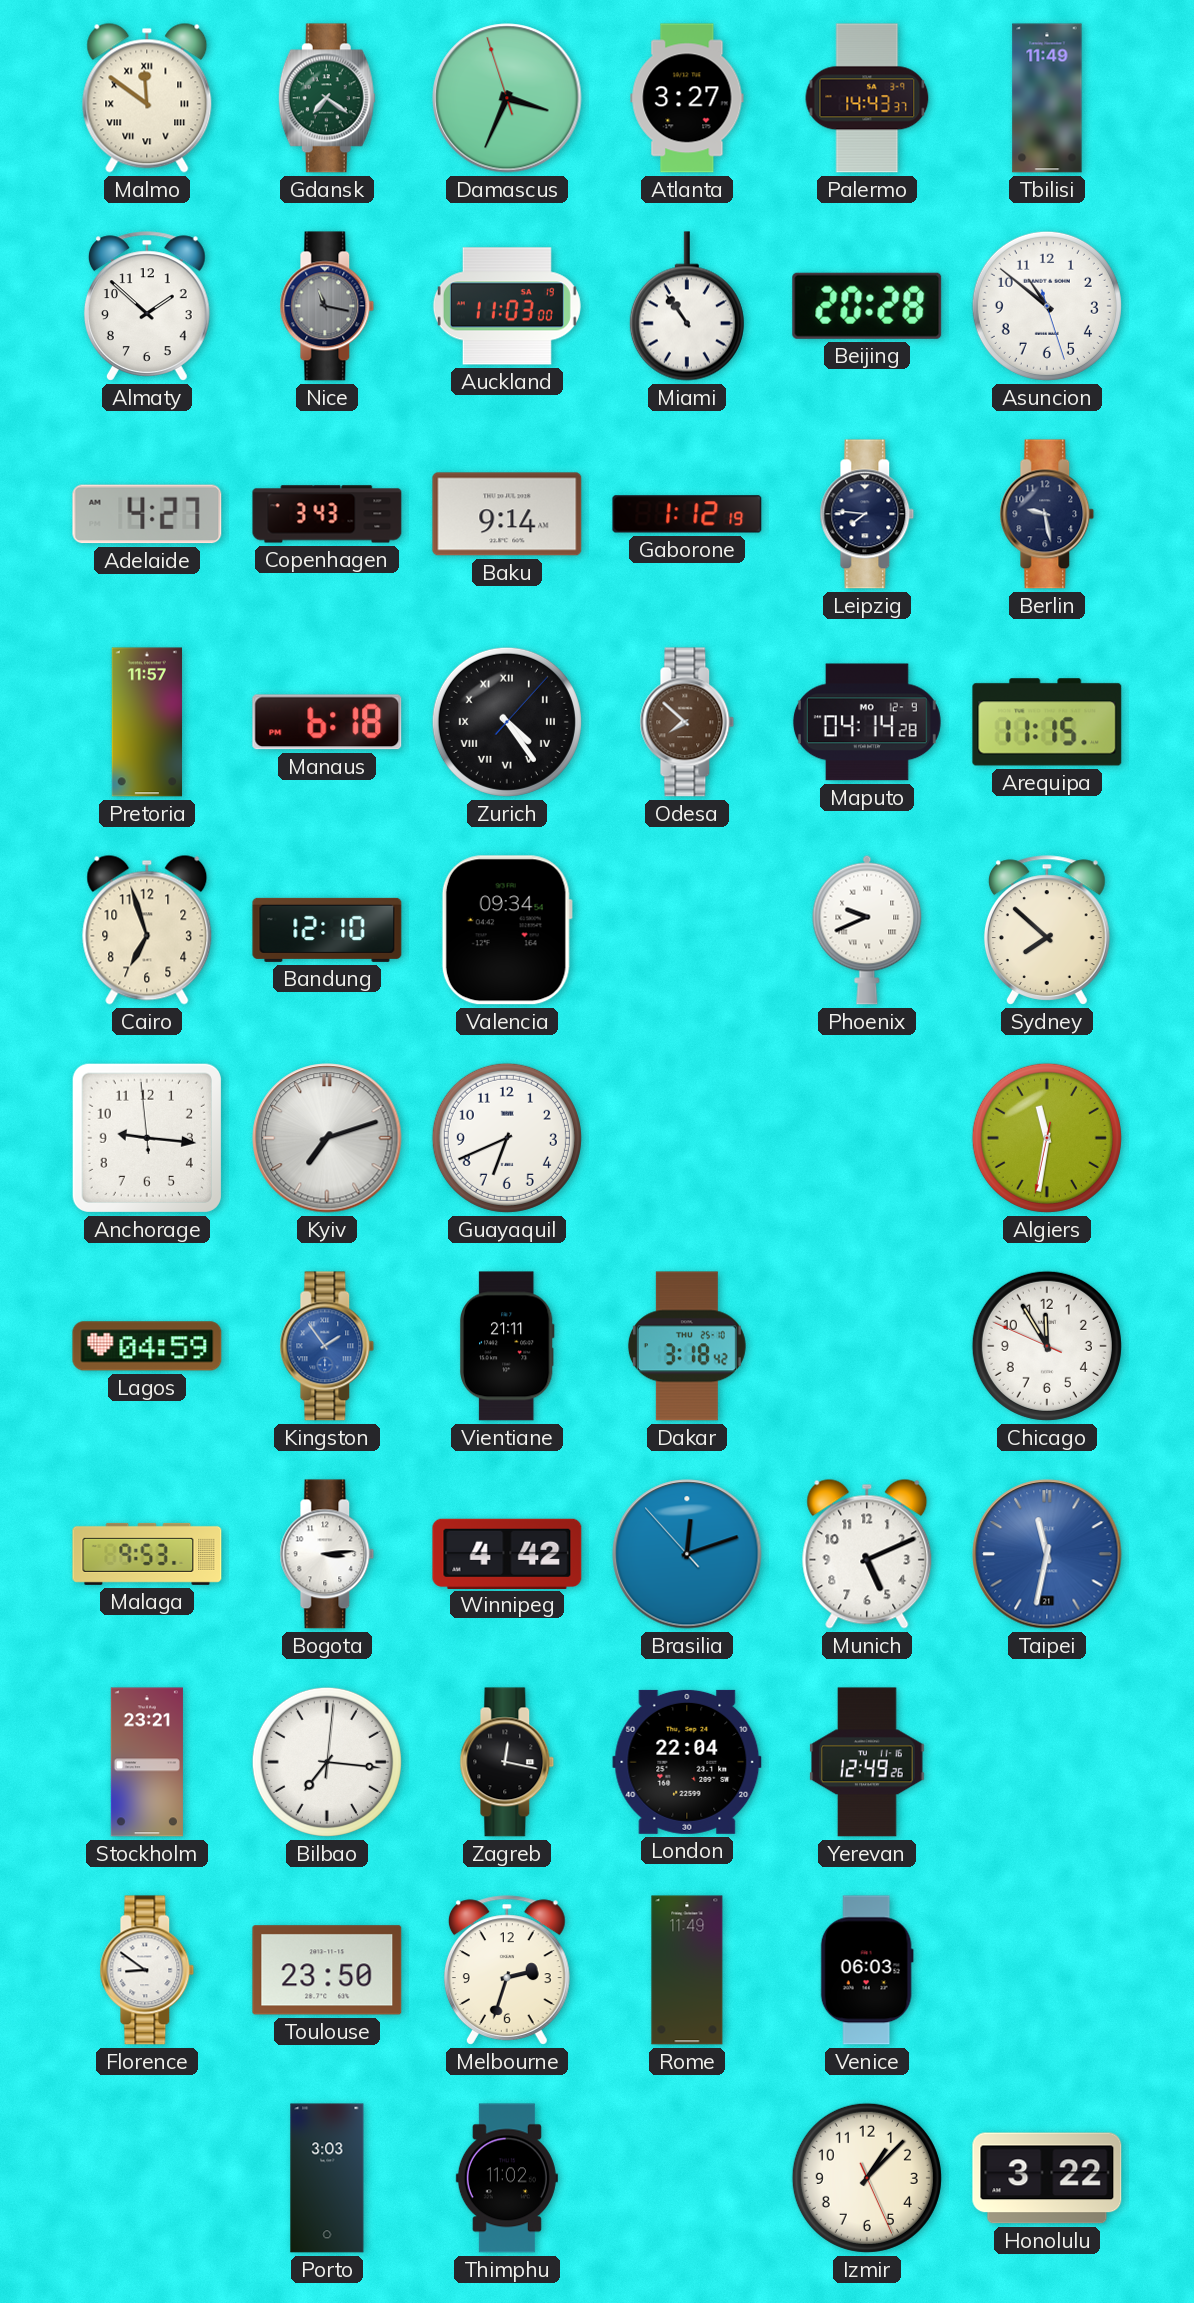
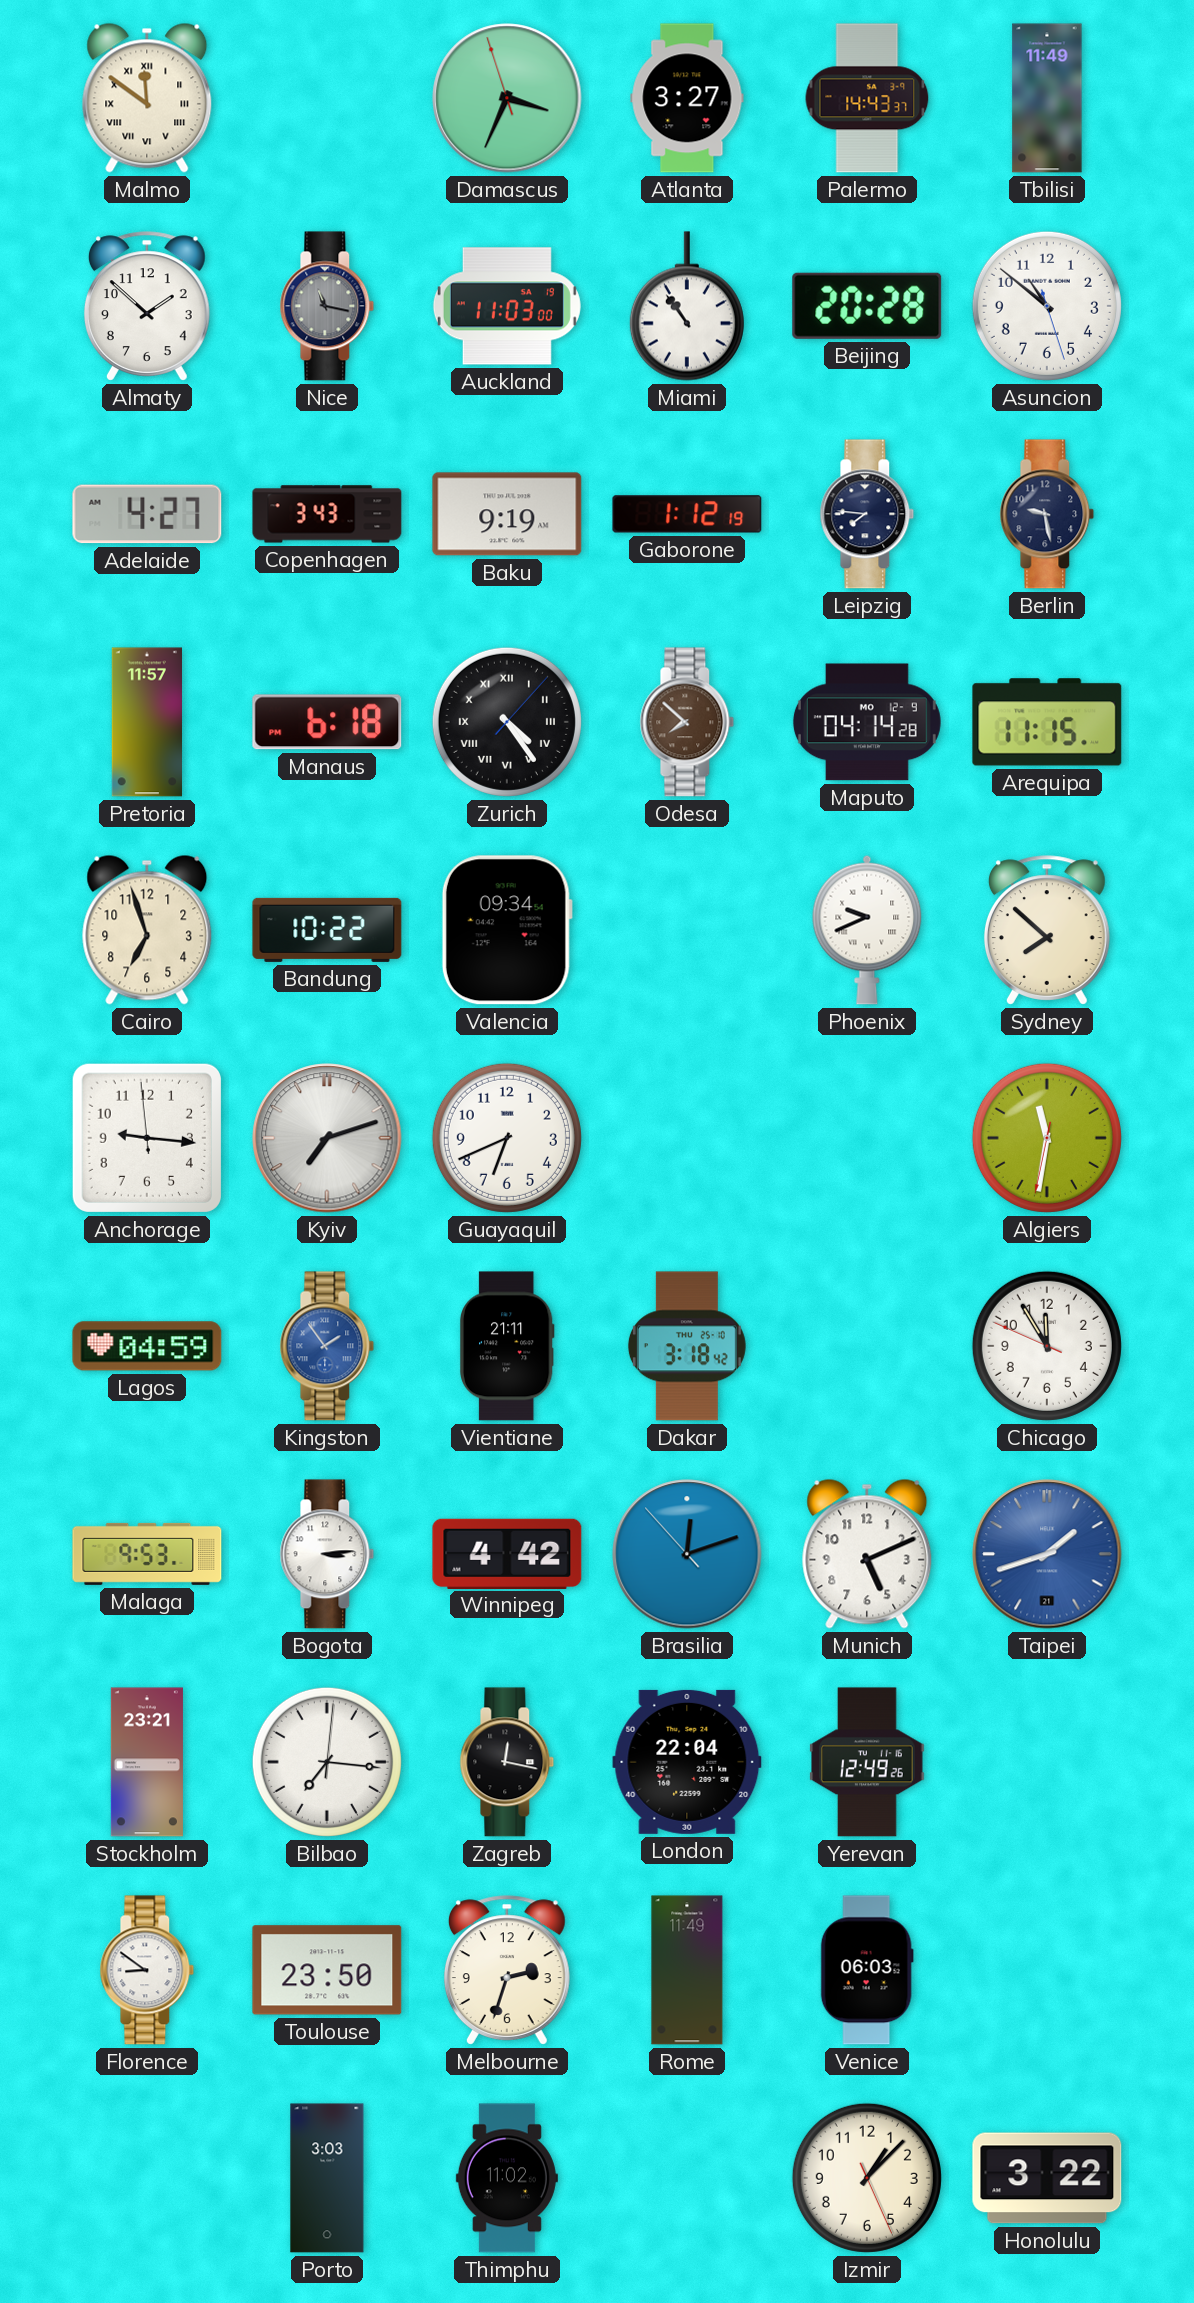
Gdansk: 7:21 -> none (327, 98)
Baku: 9:14 -> 9:19 (507, 514)
Bandung: 12:10 -> 10:22 (327, 930)
Taipei: 11:32 -> 1:42 (1047, 1554)
